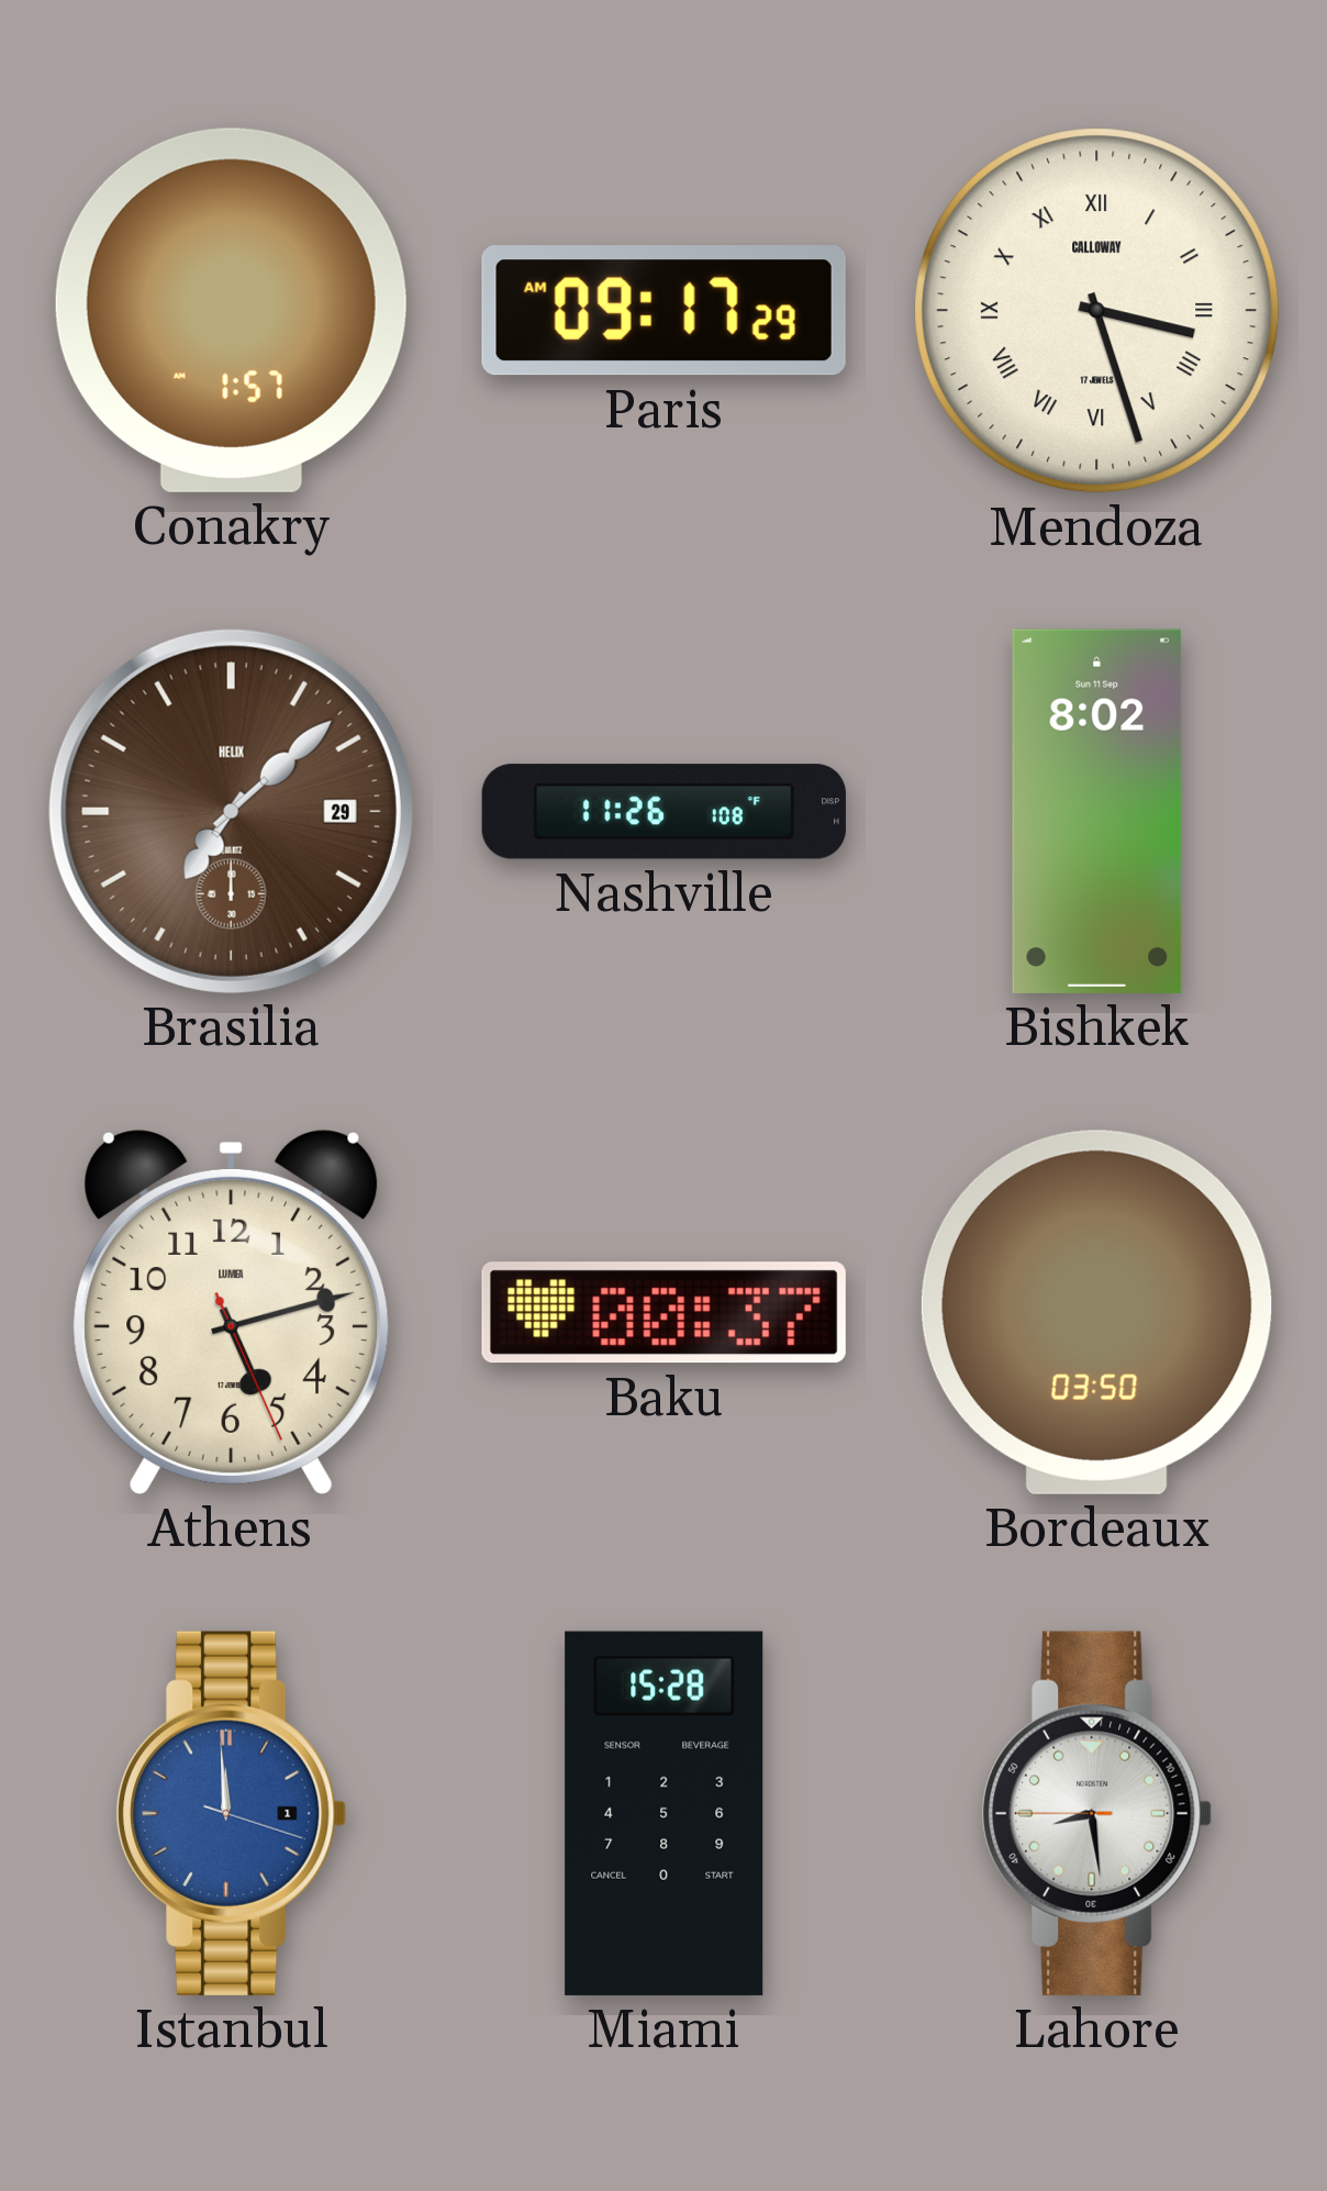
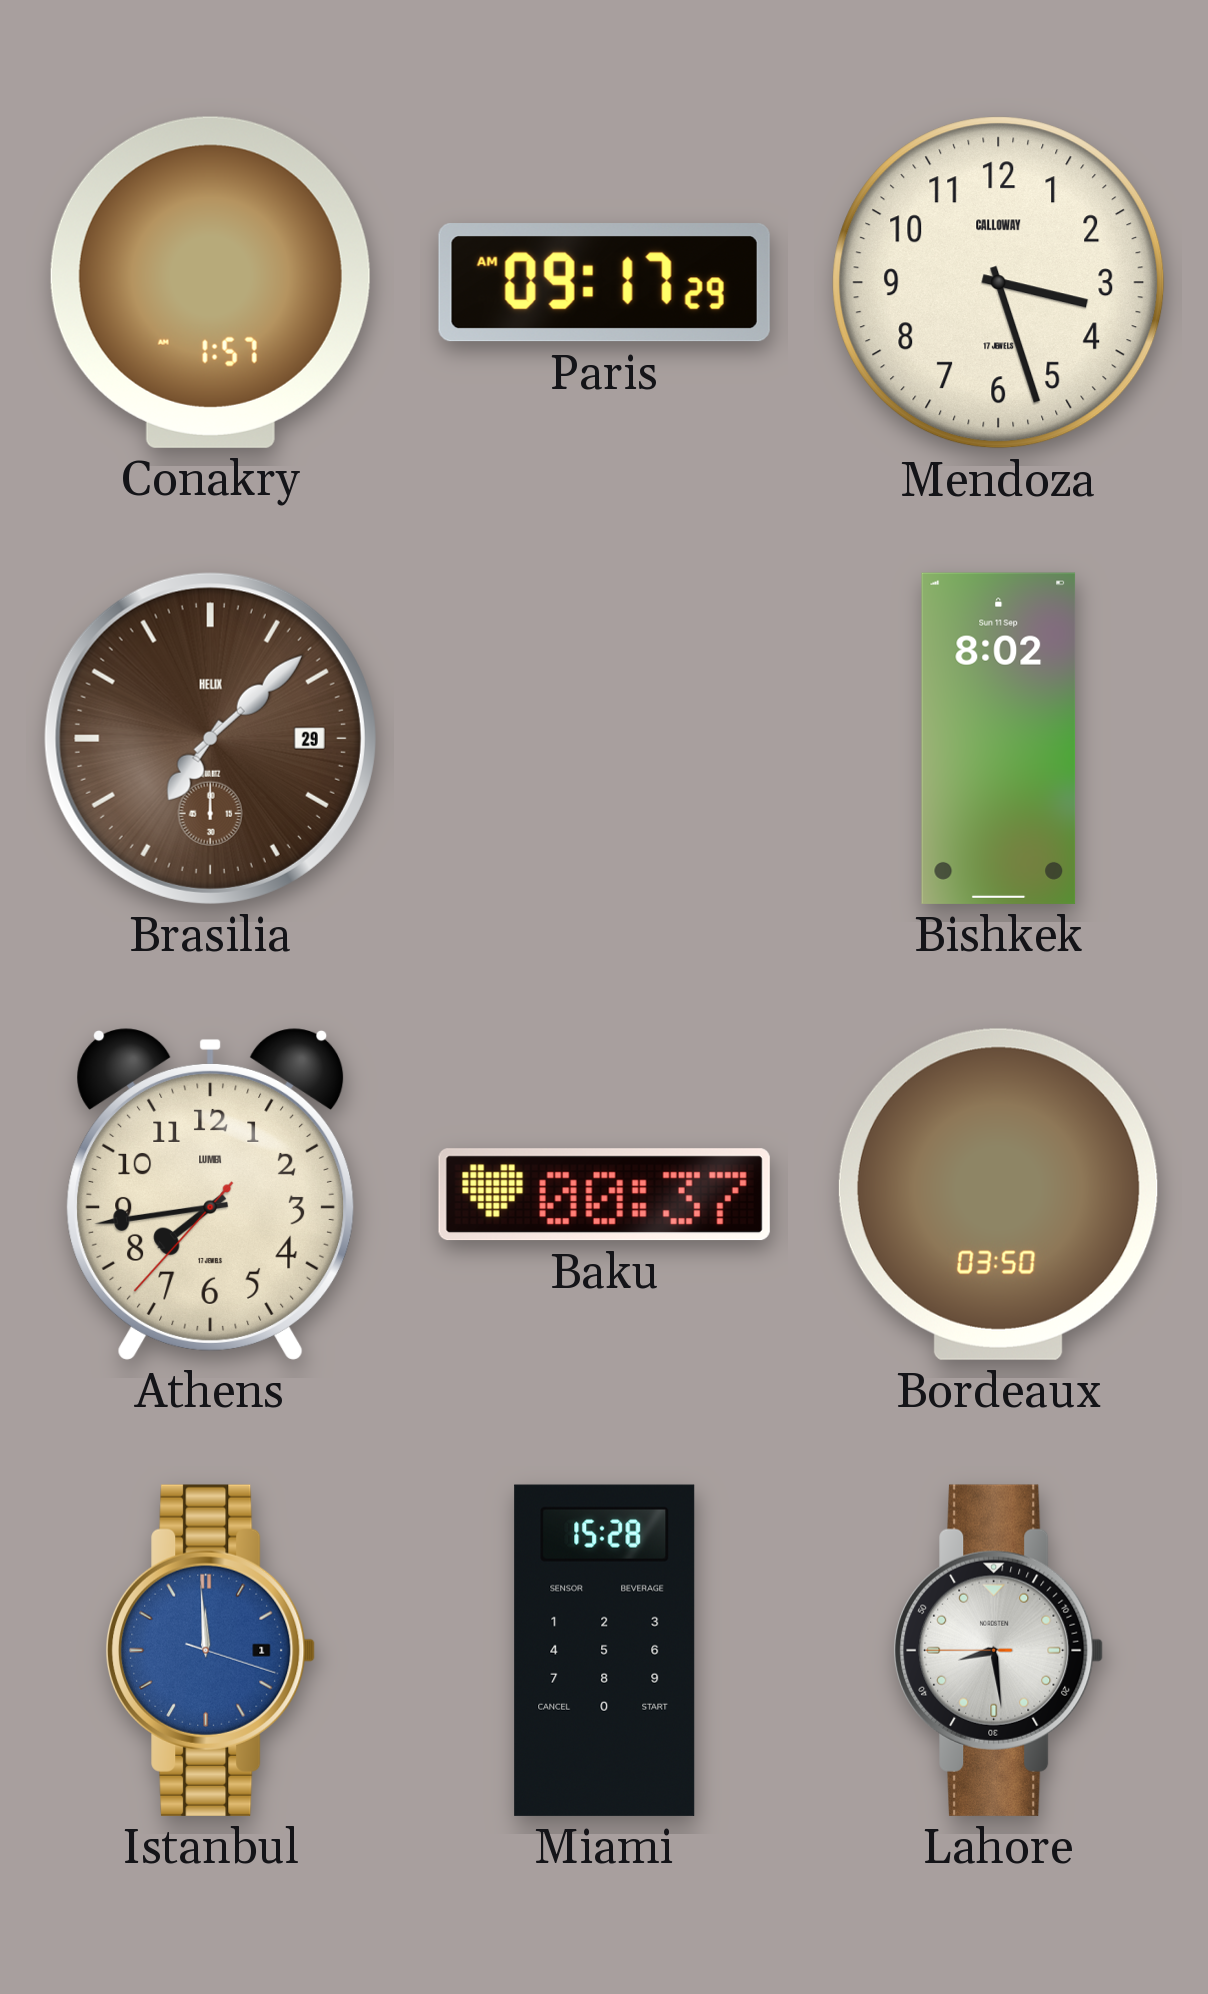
Mendoza numerals: Roman -> Arabic (999, 283)
Nashville: 11:26 -> none (663, 812)
Athens: 5:12 -> 7:43 (211, 1195)
